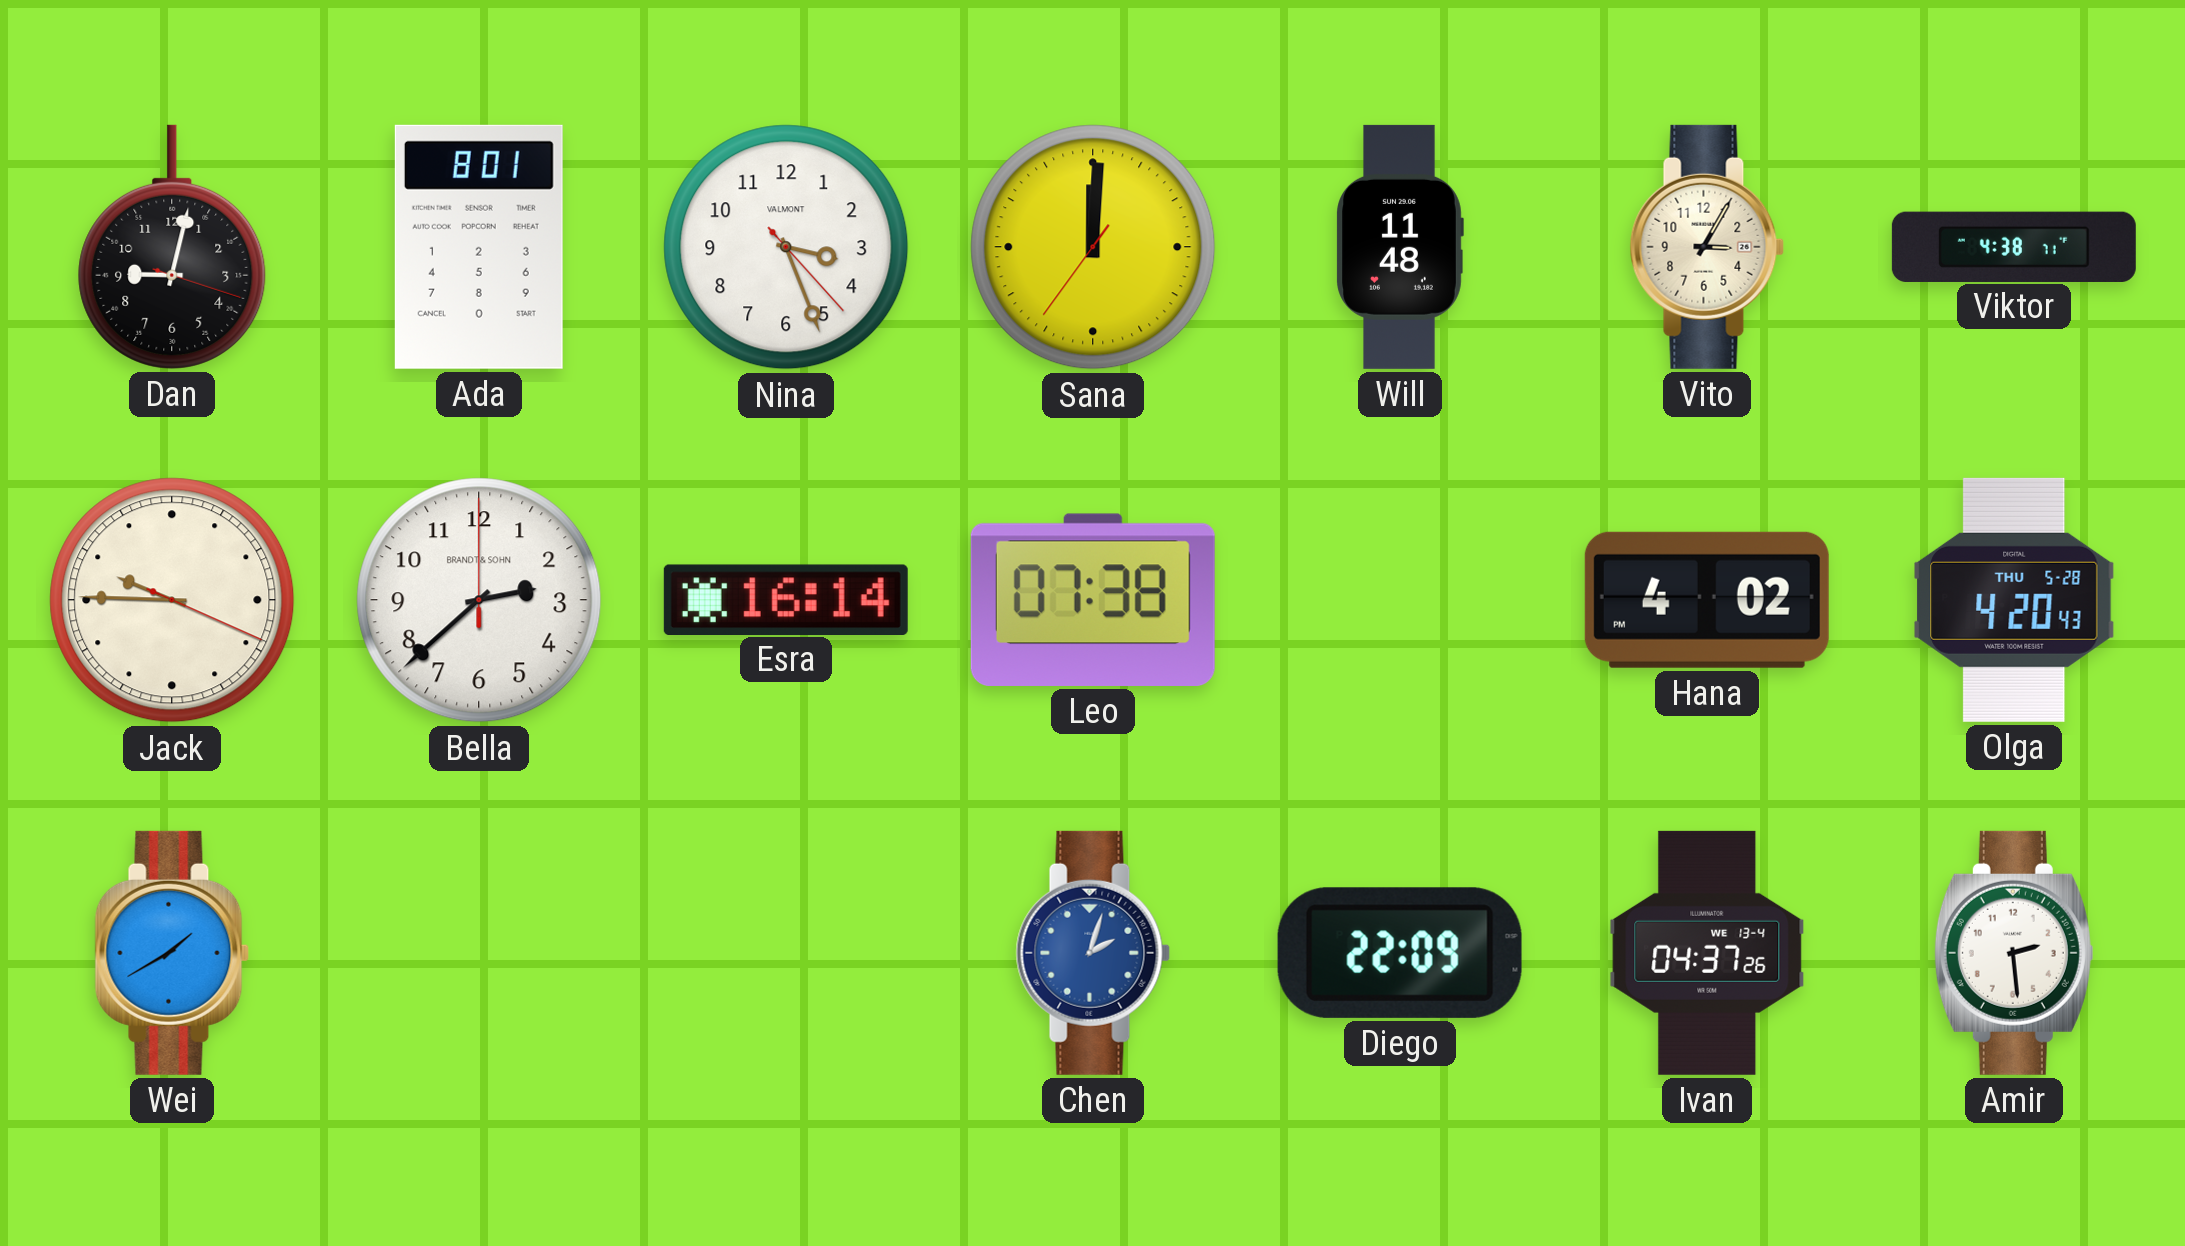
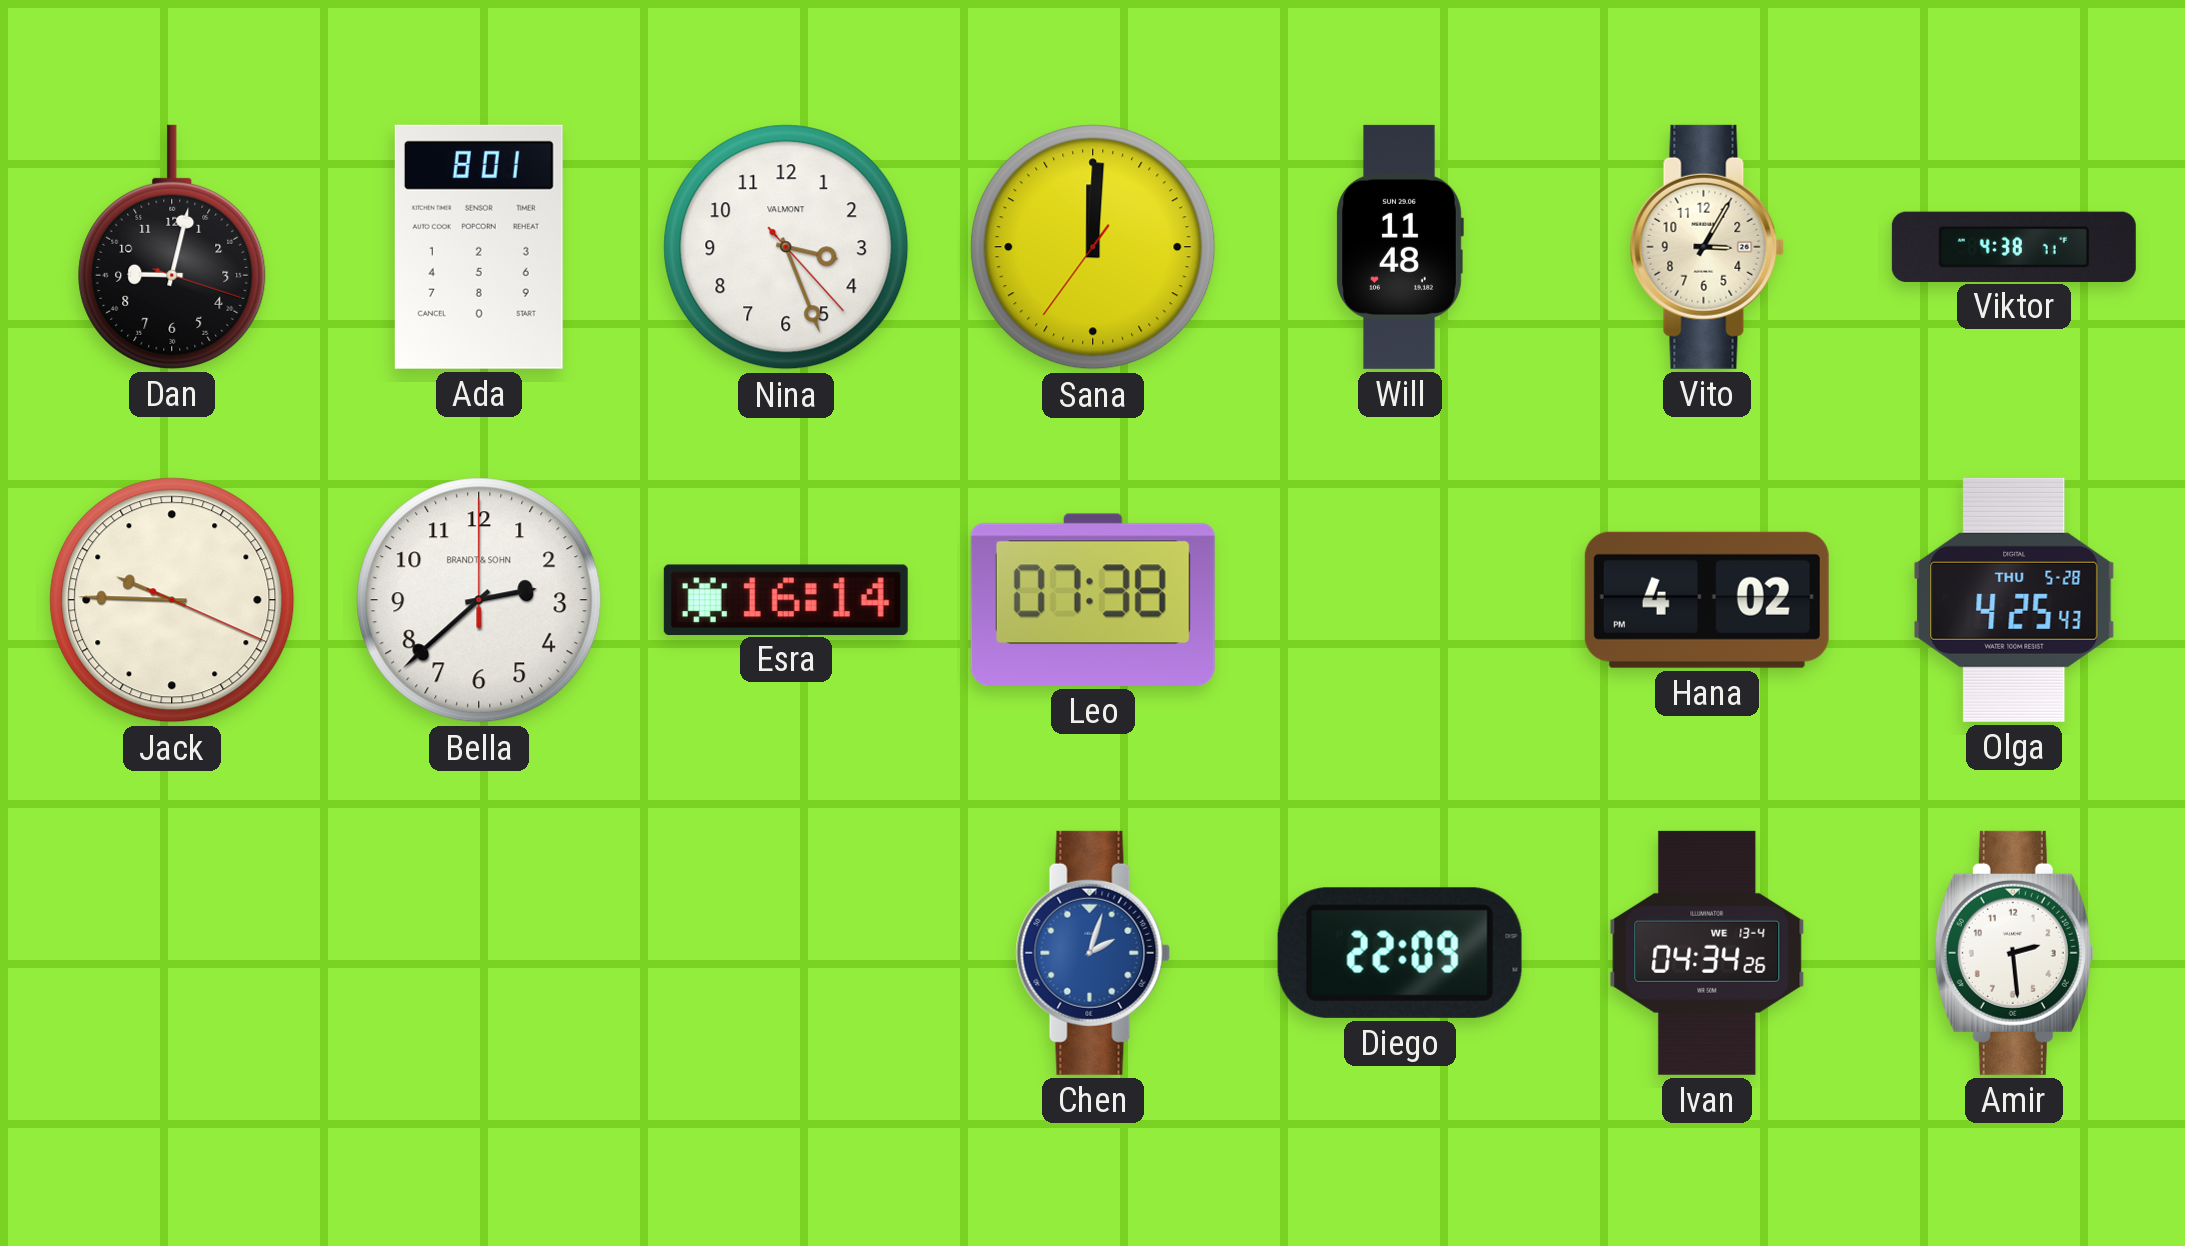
Olga: 4:20 -> 4:25 (2014, 600)
Wei: 1:40 -> none (172, 953)
Ivan: 04:37 -> 04:34 (1707, 953)
